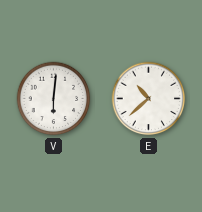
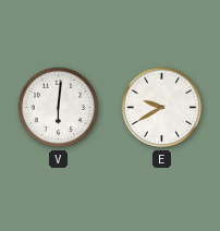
E: 10:38 -> 9:40 (162, 108)
